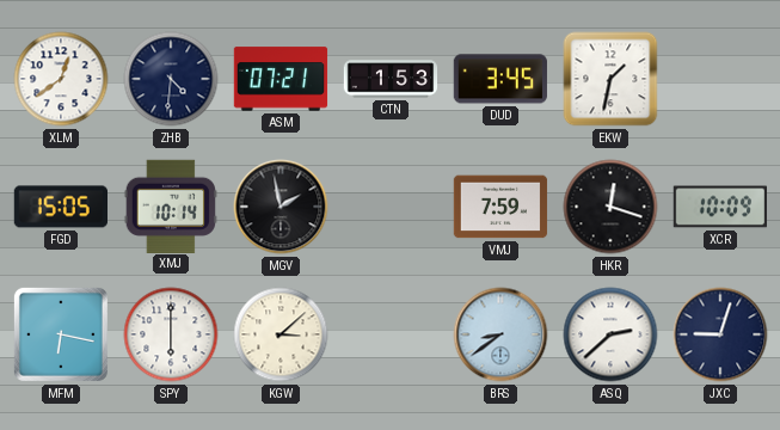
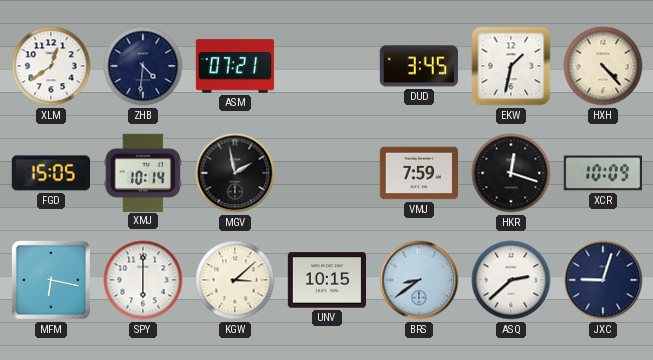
CTN: 1:53 -> none (391, 79)
HXH: none -> 4:23 (603, 66)
UNV: none -> 10:15 (327, 280)
